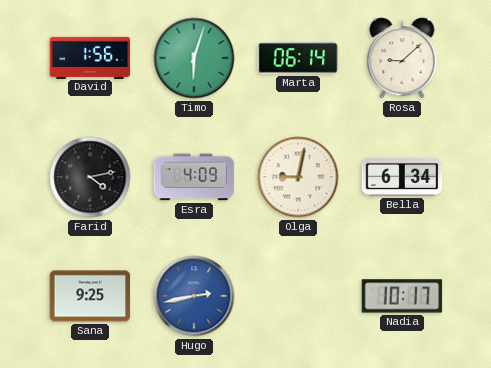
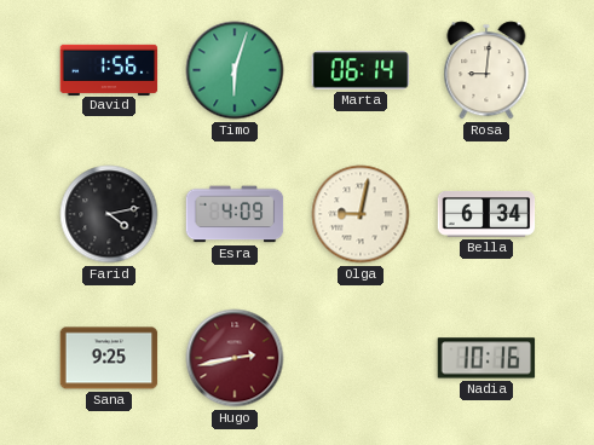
Rosa: 9:08 -> 9:01 (486, 70)
Hugo dial: blue -> burgundy (235, 358)
Nadia: 10:17 -> 10:16 (486, 358)
